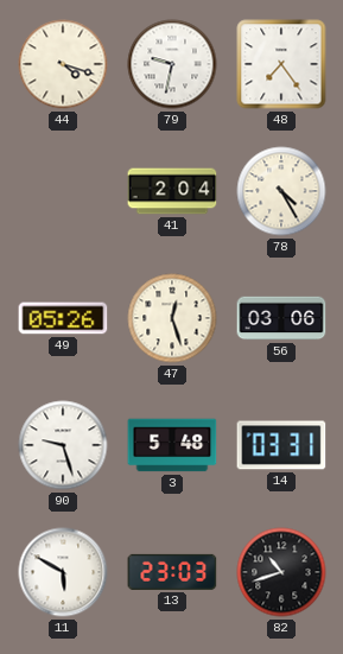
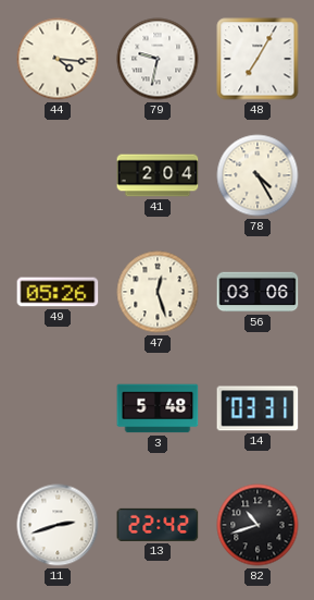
44: 4:18 -> 4:16 (58, 59)
48: 7:24 -> 7:05 (258, 59)
90: 9:27 -> none (63, 445)
11: 5:50 -> 2:42 (58, 525)
13: 23:03 -> 22:42 (158, 525)
